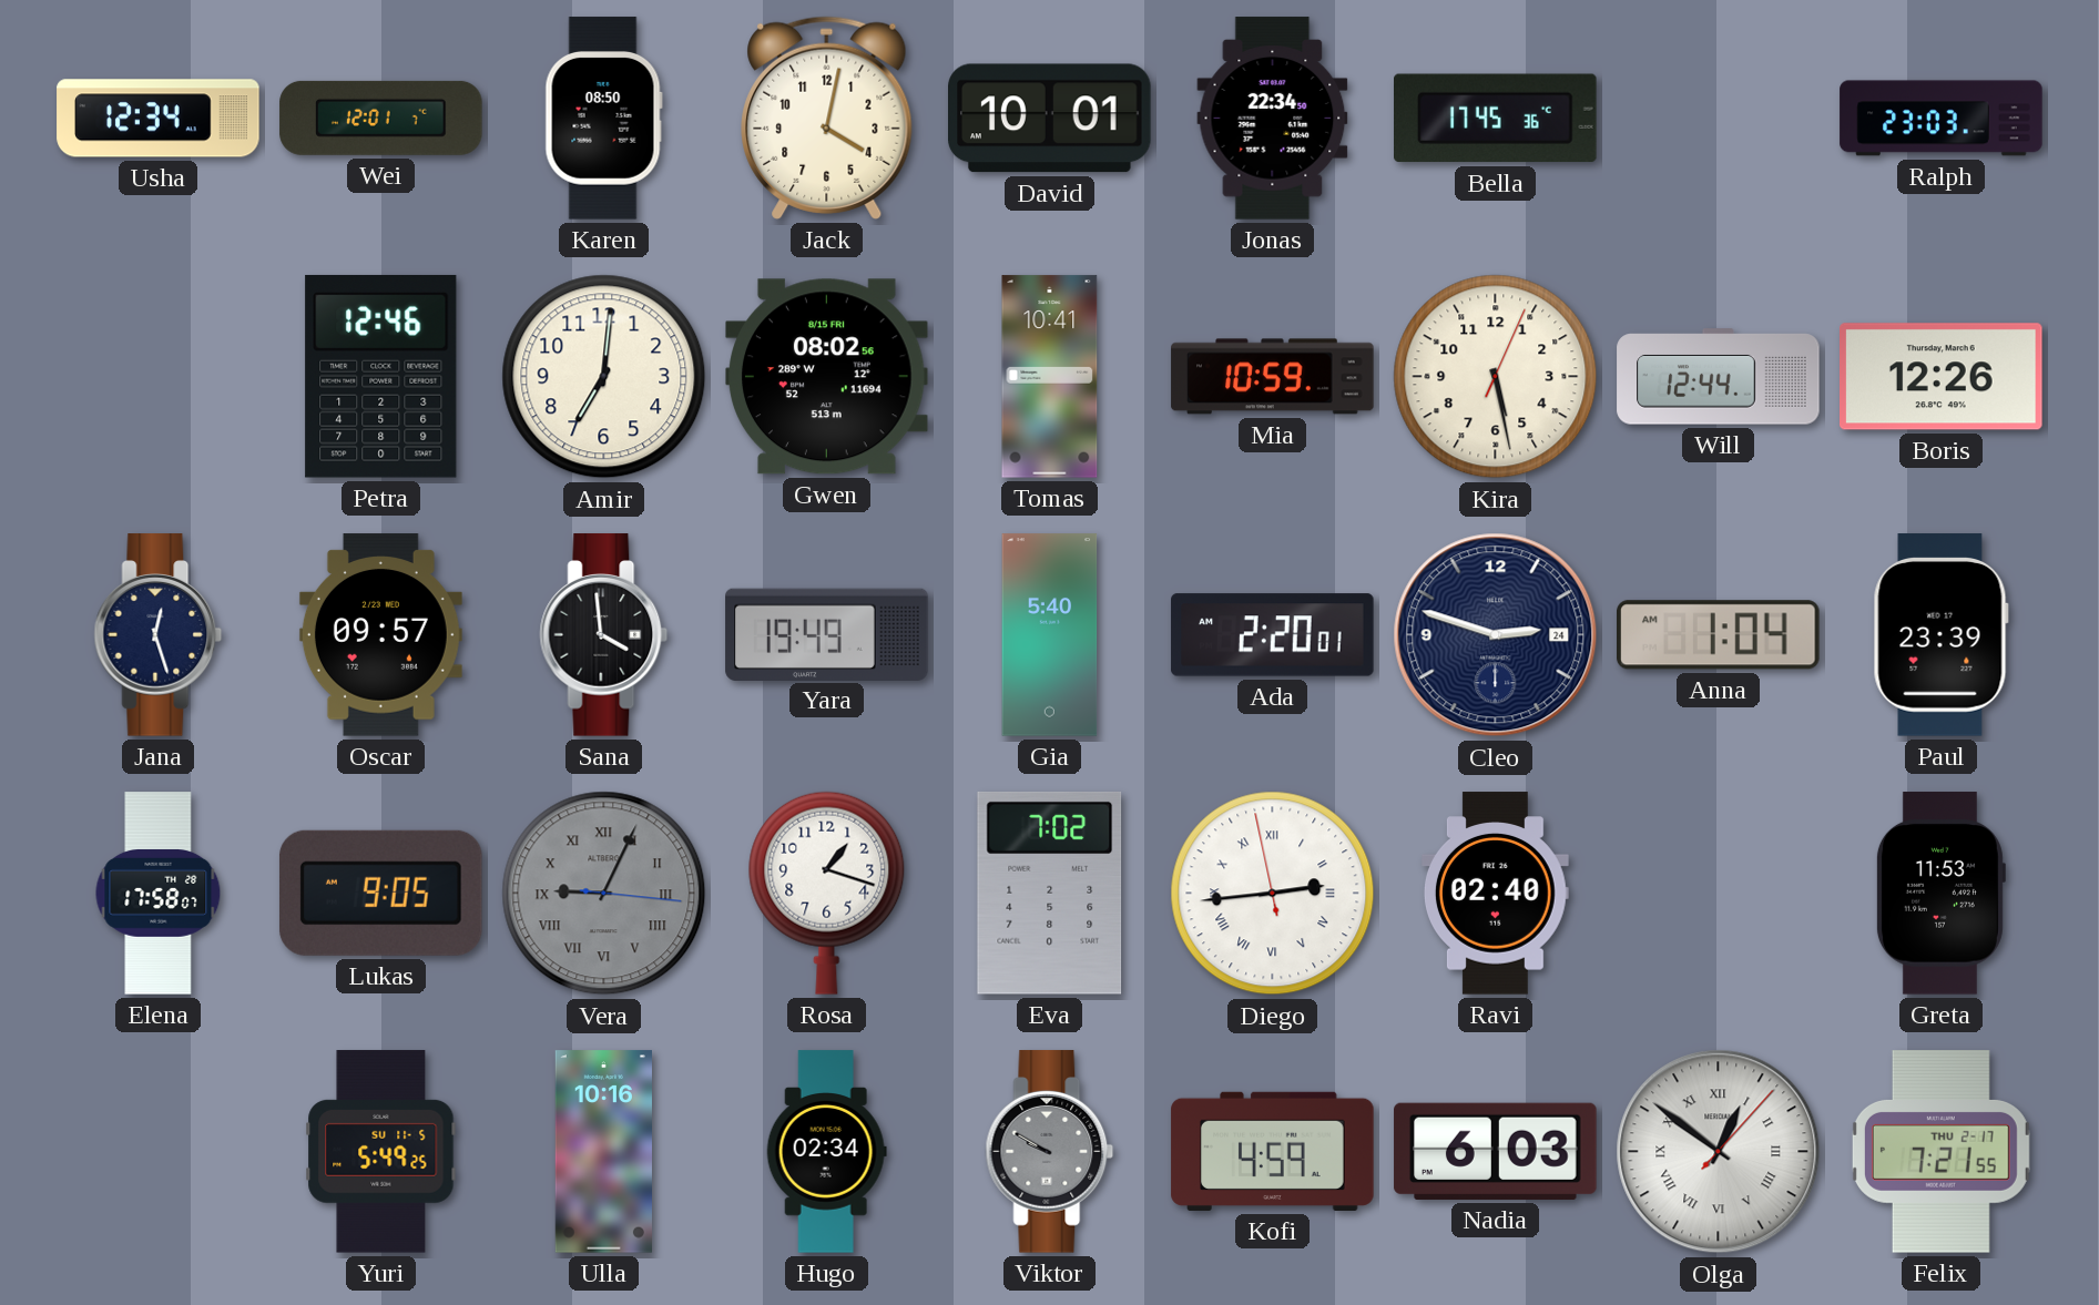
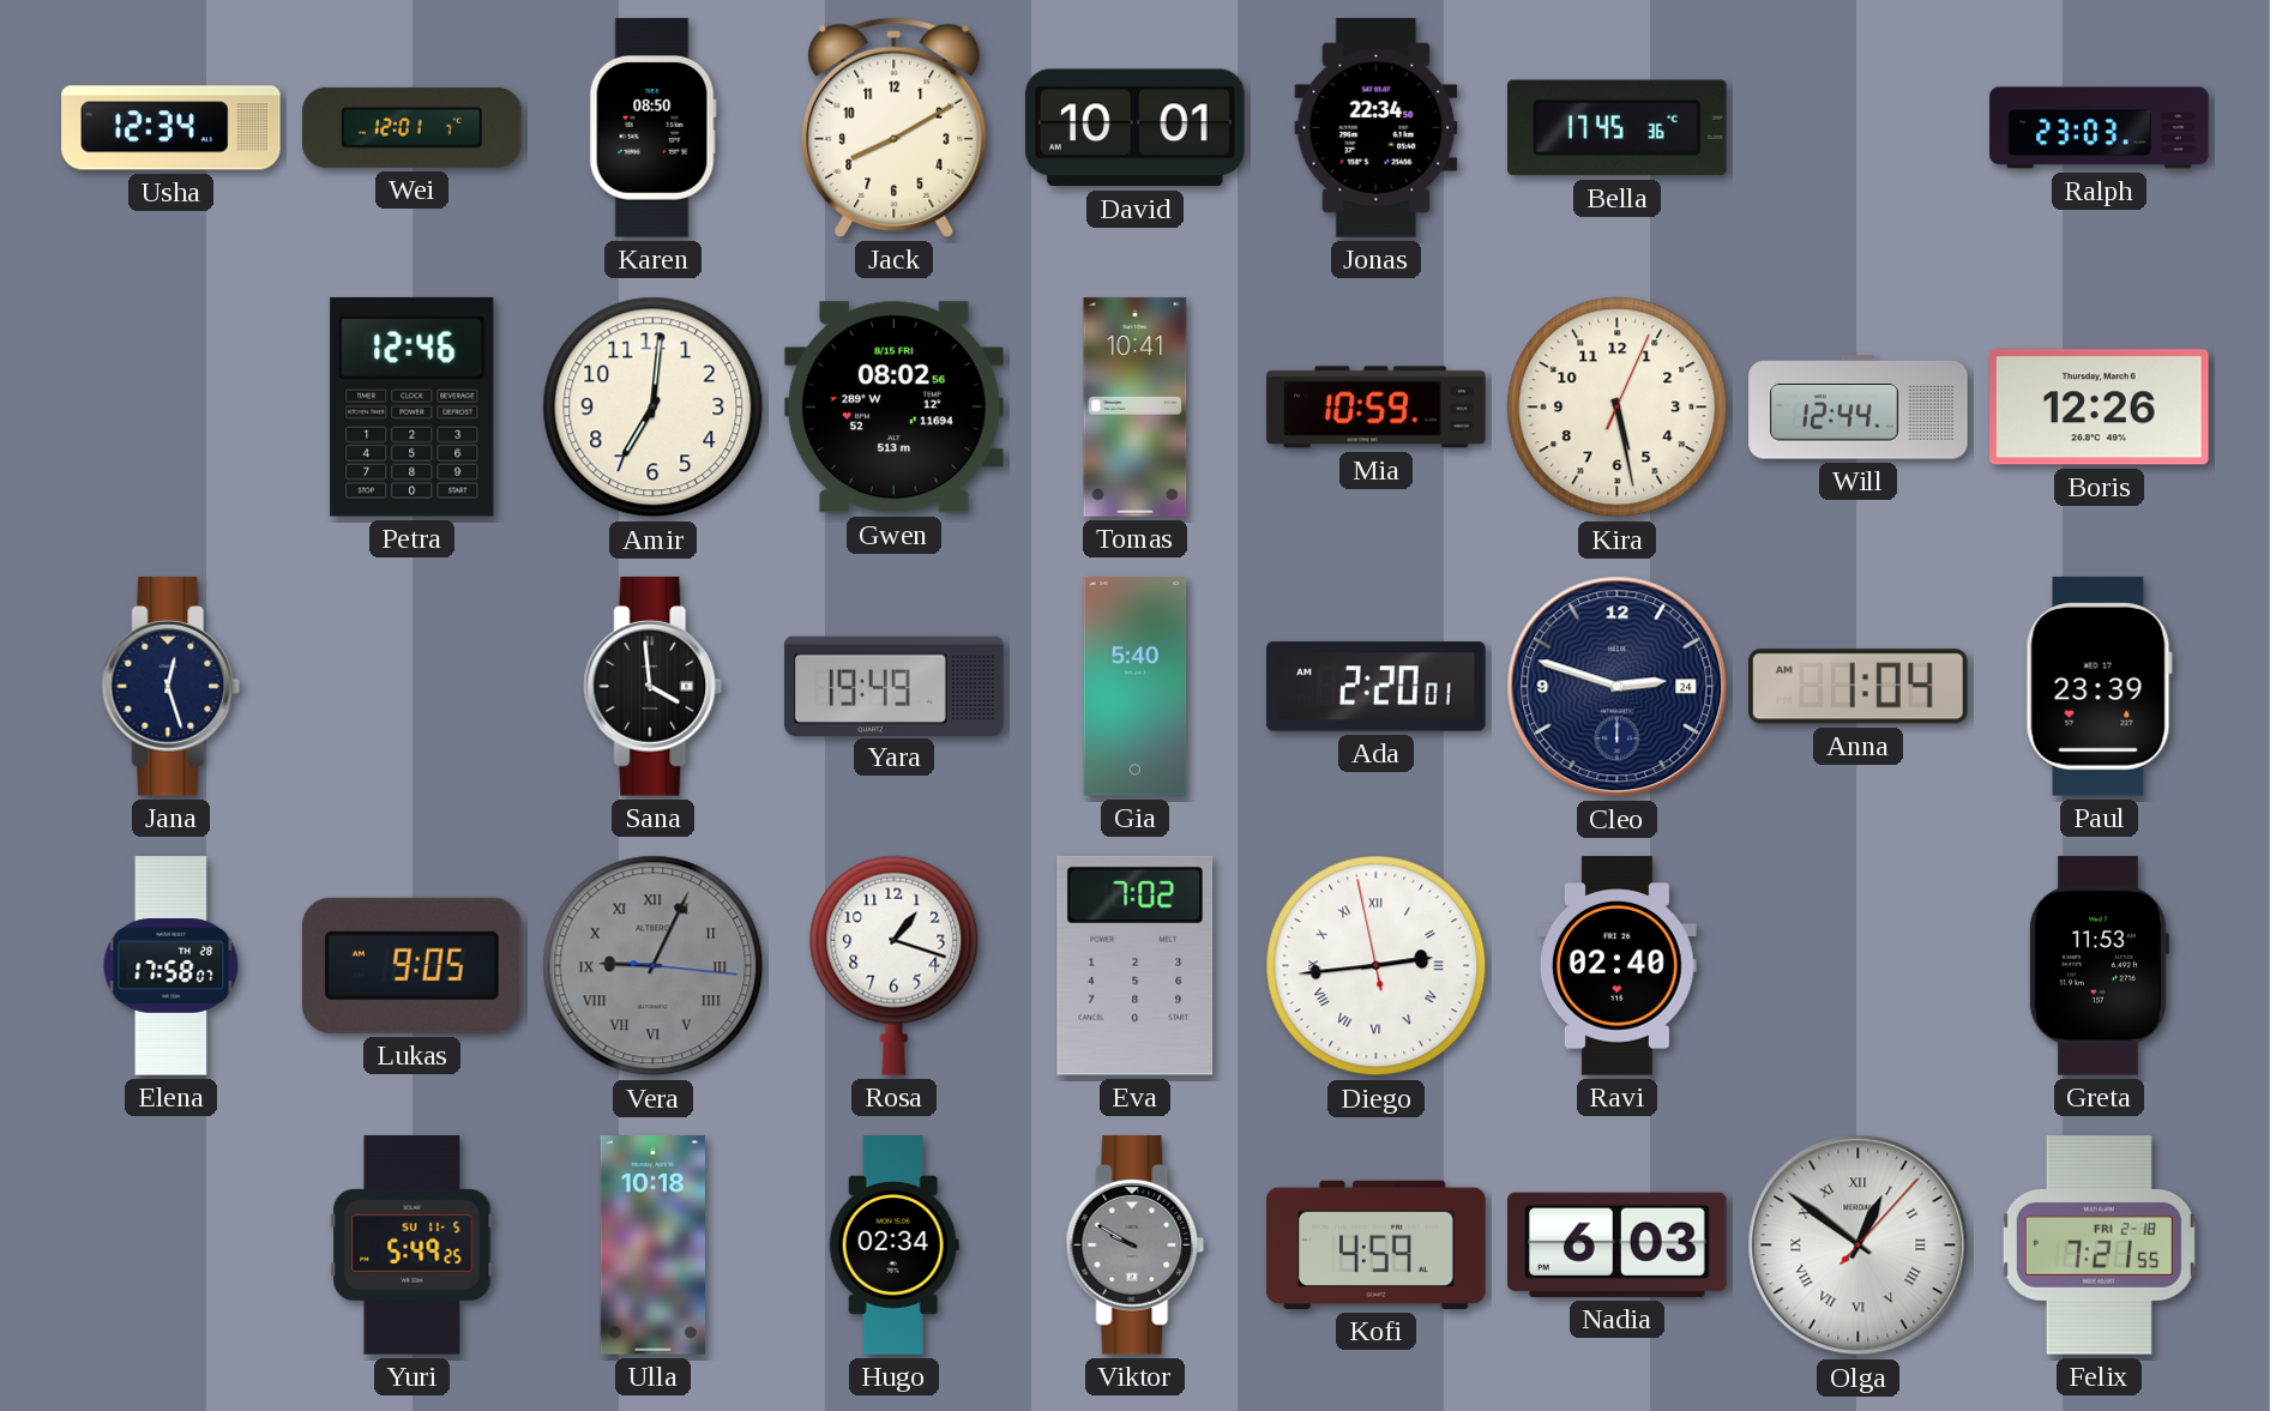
Jack: 4:02 -> 8:10 (895, 127)
Oscar: 09:57 -> none (380, 635)
Ulla: 10:16 -> 10:18 (652, 1246)
Felix date: THU 2-17 -> FRI 2-18 (2099, 1246)
